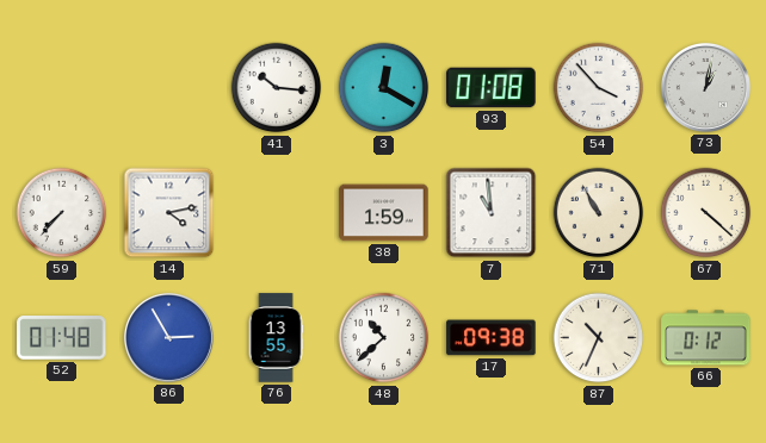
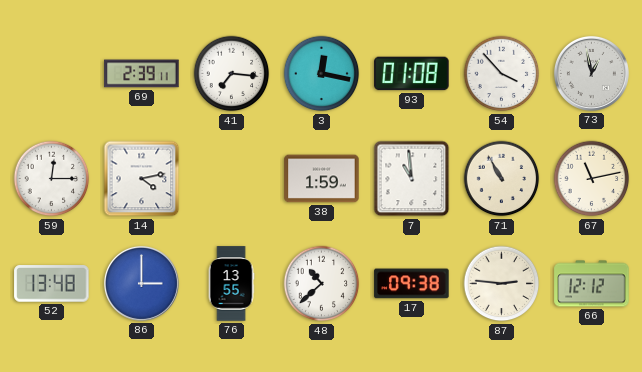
69: none -> 2:39 (142, 74)
41: 10:16 -> 7:16 (232, 74)
3: 12:20 -> 12:17 (322, 74)
73: 1:02 -> 12:58 (591, 73)
59: 7:37 -> 12:15 (52, 179)
67: 4:22 -> 11:13 (592, 179)
52: 01:48 -> 13:48 (52, 284)
86: 2:55 -> 3:00 (141, 283)
87: 10:34 -> 2:46 (502, 284)
66: 0:12 -> 12:12 (592, 284)
